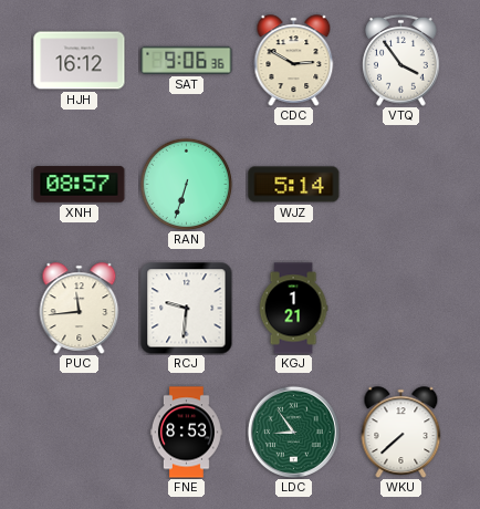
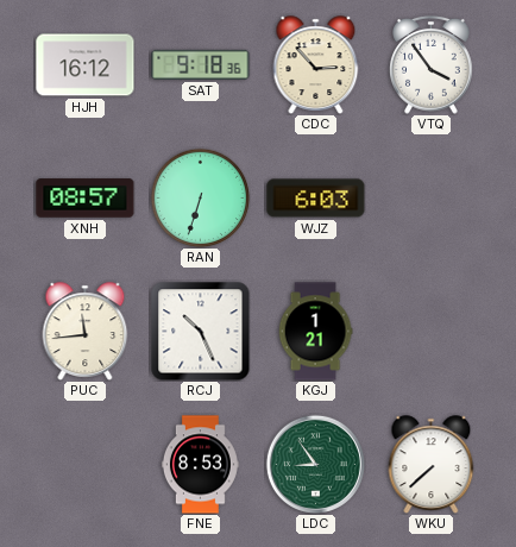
SAT: 9:06 -> 9:18 (201, 64)
CDC: 2:50 -> 2:53 (316, 65)
WJZ: 5:14 -> 6:03 (316, 199)
RCJ: 9:31 -> 10:26 (201, 332)
